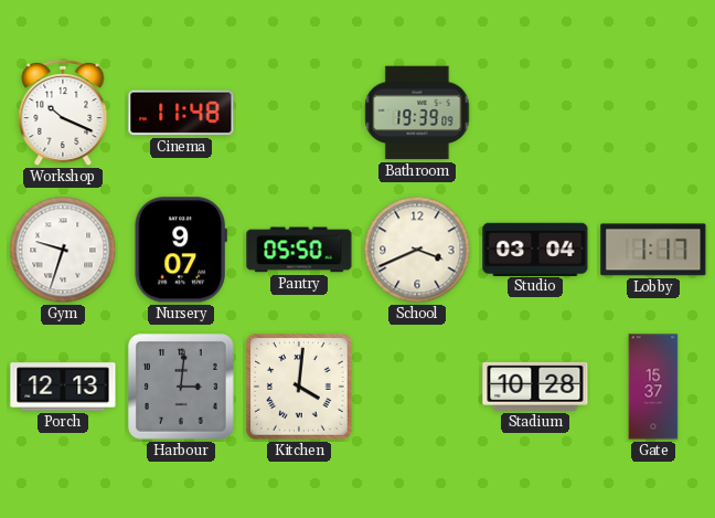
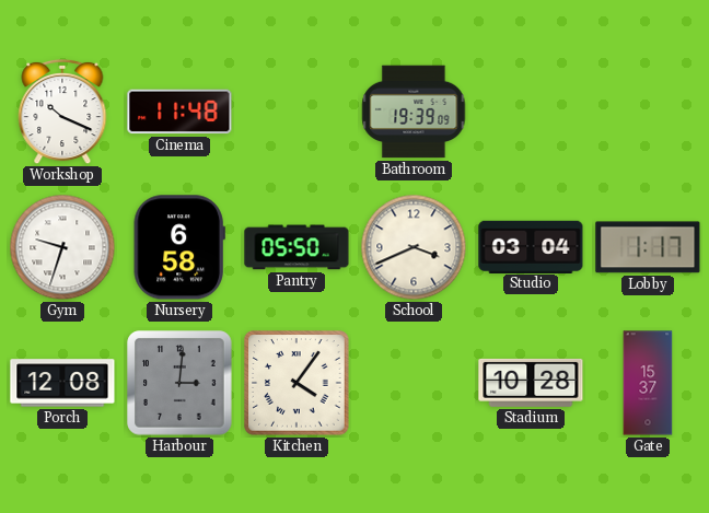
Nursery: 9:07 -> 6:58 (179, 247)
Porch: 12:13 -> 12:08 (62, 383)
Kitchen: 4:01 -> 4:06 (297, 383)
